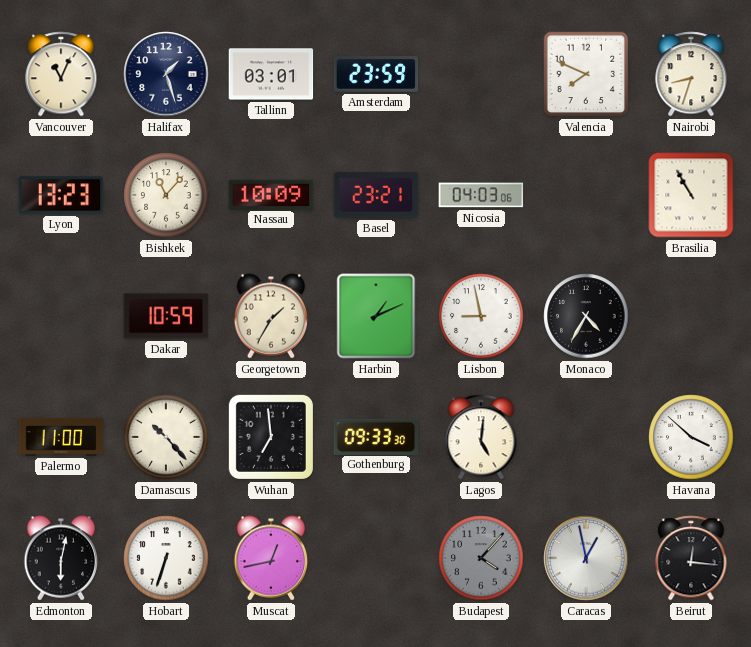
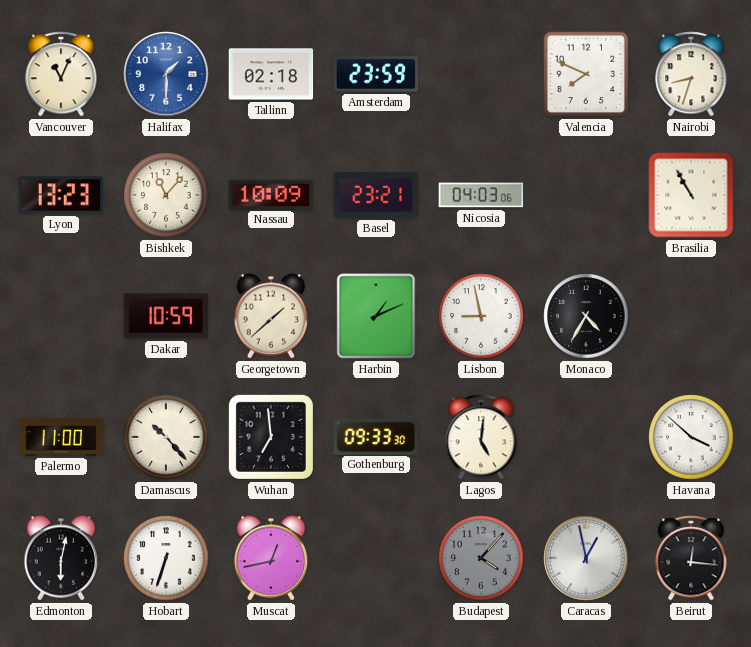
Halifax: 1:27 -> 1:30 (166, 74)
Halifax dial: navy -> blue (166, 74)
Tallinn: 03:01 -> 02:18 (271, 74)
Georgetown: 1:35 -> 1:38 (271, 316)
